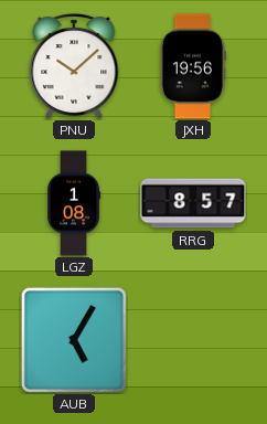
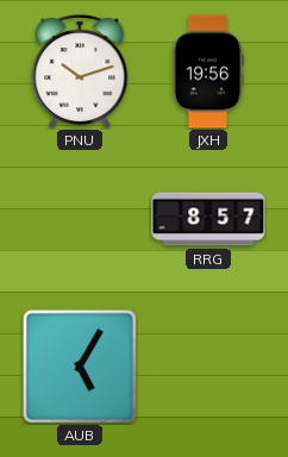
PNU: 10:08 -> 10:12 (80, 71)
LGZ: 1:08 -> none (74, 203)
